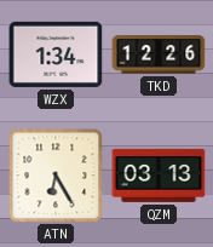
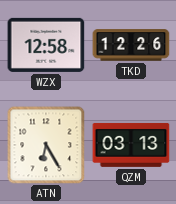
WZX: 1:34 -> 12:58 (46, 45)
